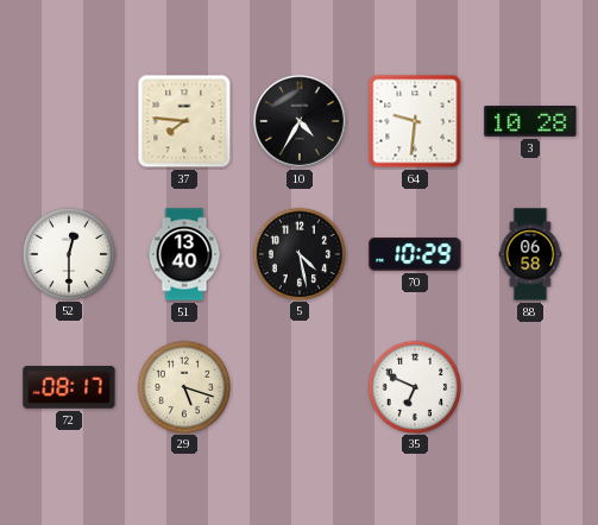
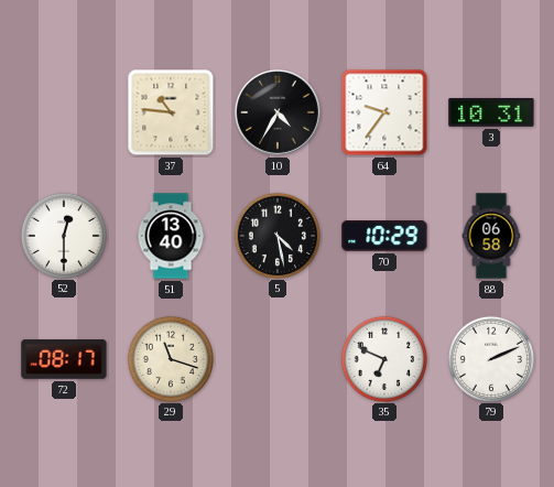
37: 7:46 -> 10:46 (171, 112)
64: 9:31 -> 9:36 (384, 112)
3: 10:28 -> 10:31 (491, 113)
29: 5:18 -> 11:18 (170, 358)
79: none -> 2:11 (490, 358)
